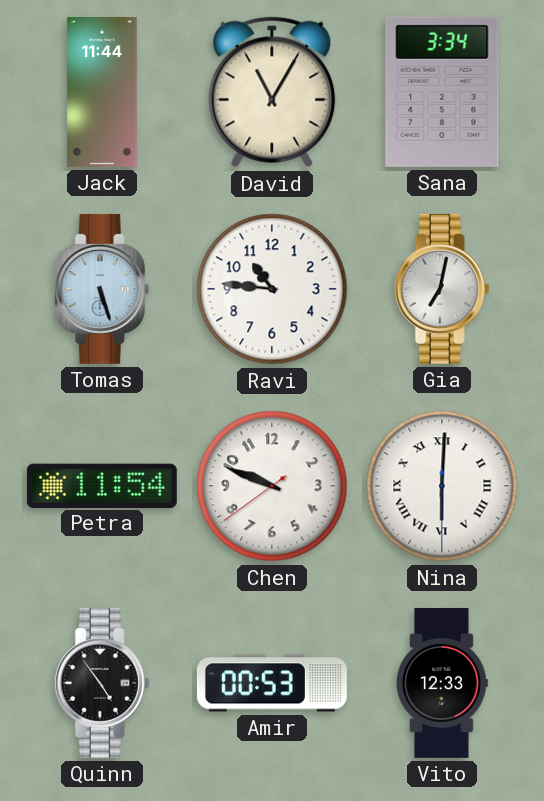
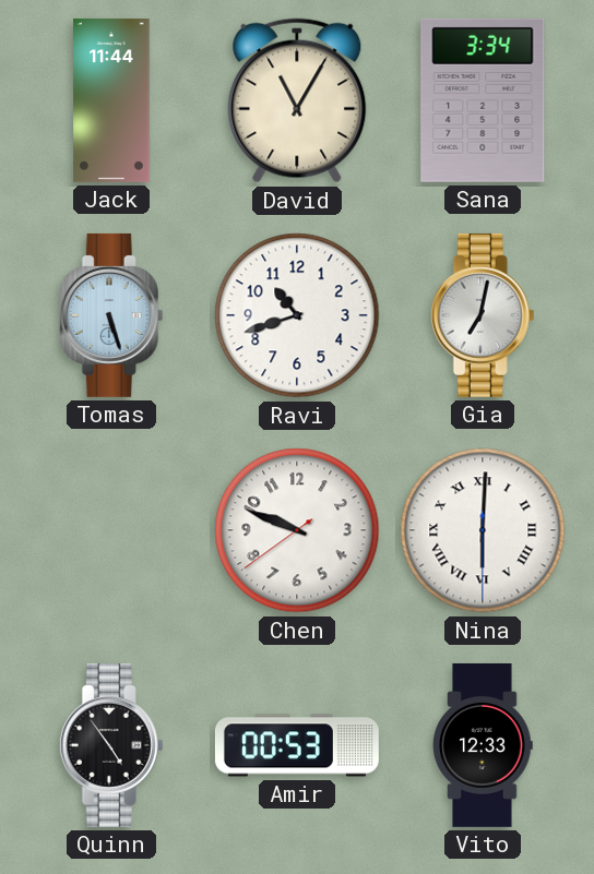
Ravi: 10:46 -> 10:42 (297, 315)
Petra: 11:54 -> none (102, 485)
